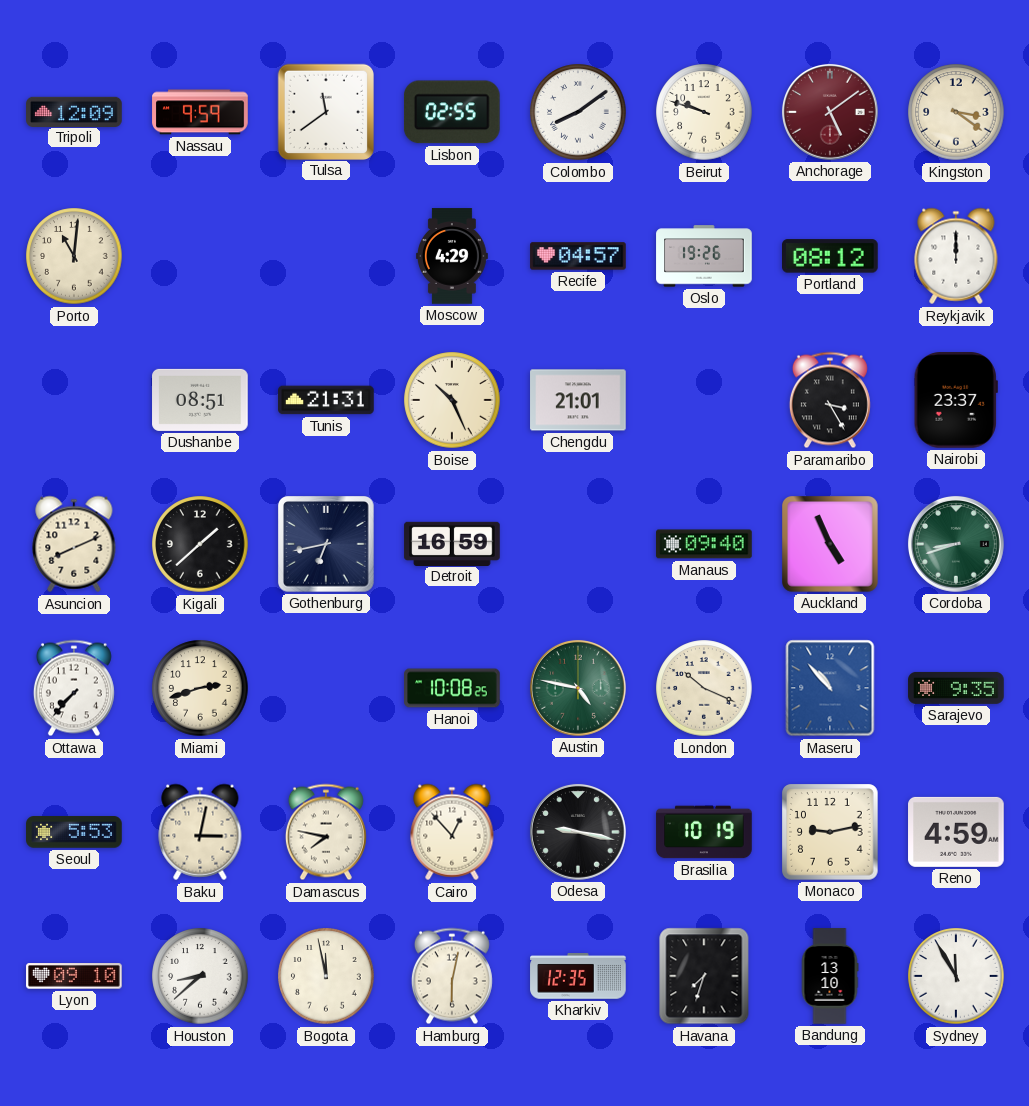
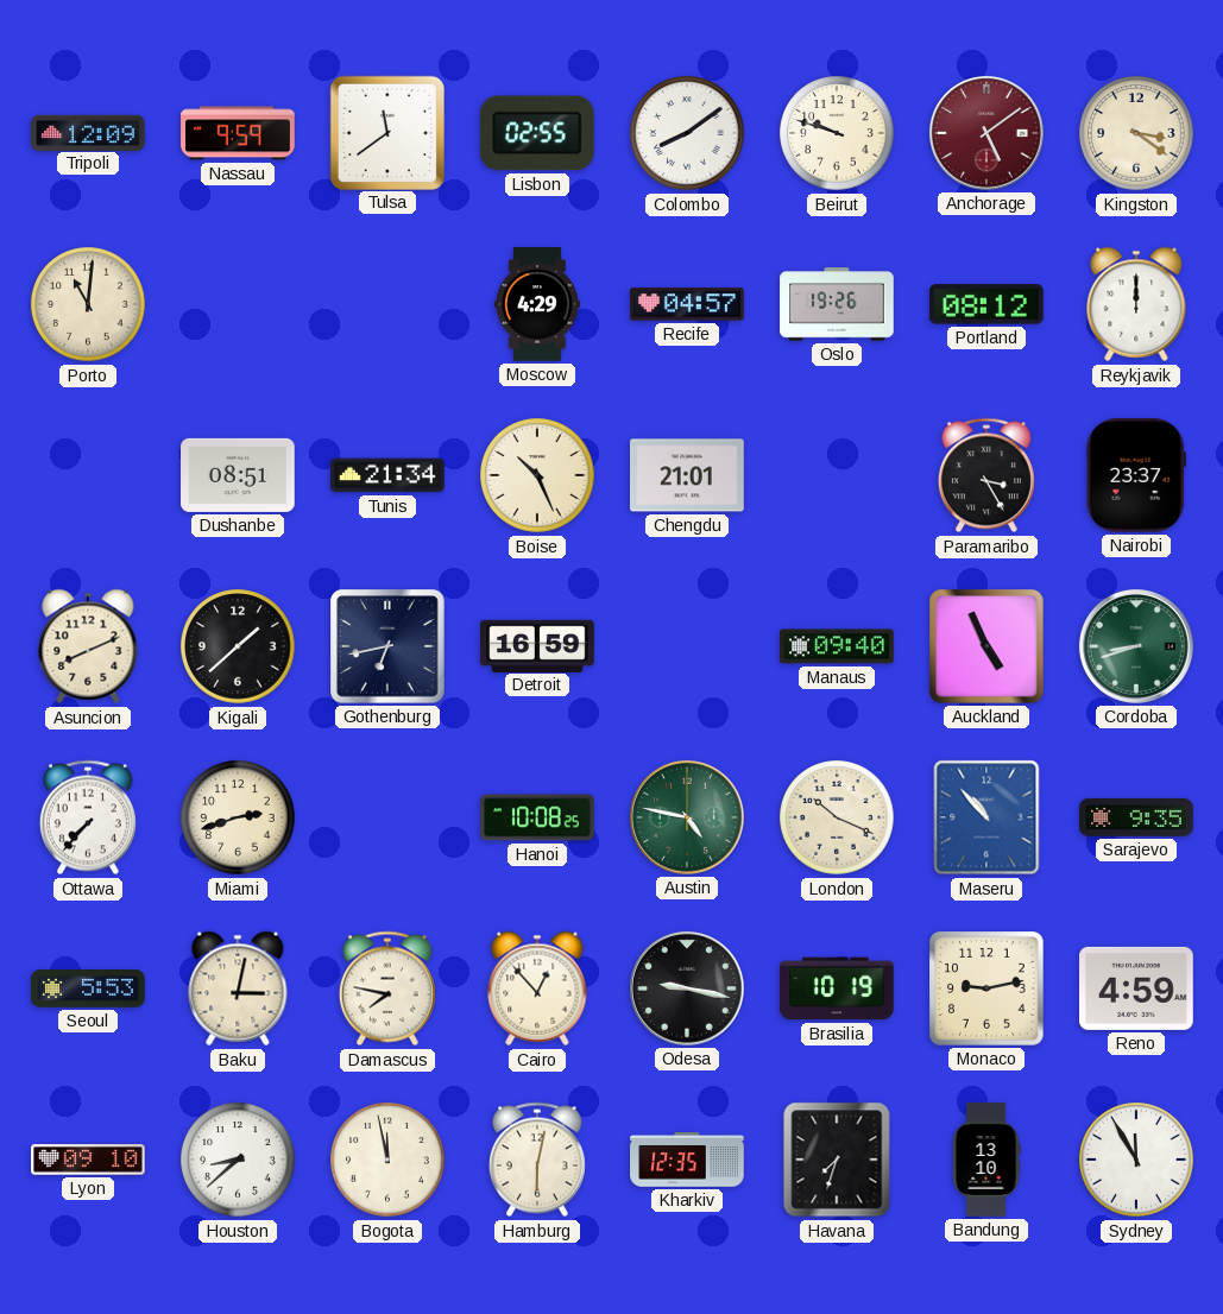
Tunis: 21:31 -> 21:34 (387, 475)
